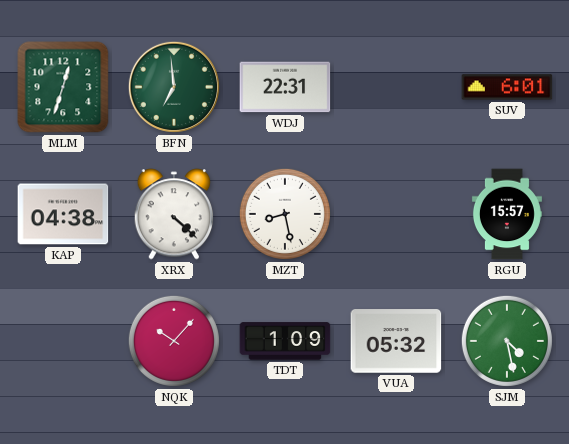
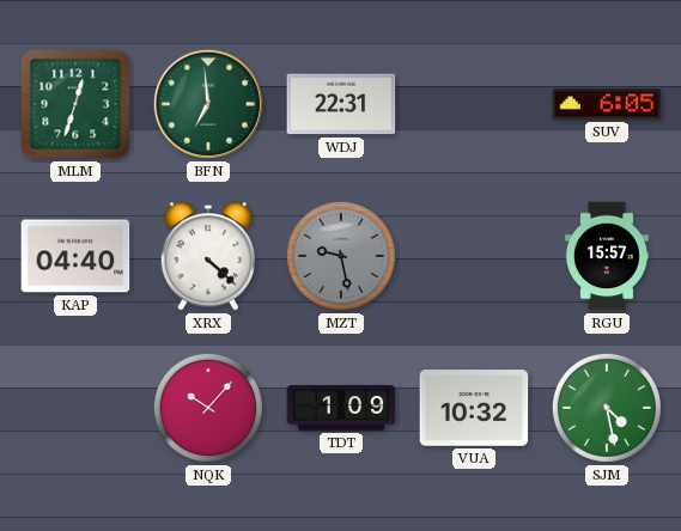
SUV: 6:01 -> 6:05 (607, 104)
KAP: 04:38 -> 04:40 (75, 256)
MZT: 8:28 -> 9:28 (341, 256)
MZT dial: white -> grey (341, 256)
VUA: 05:32 -> 10:32 (474, 408)
